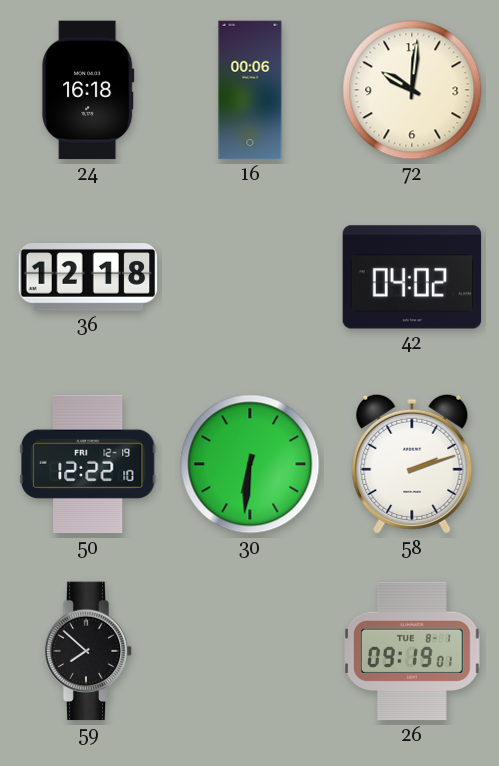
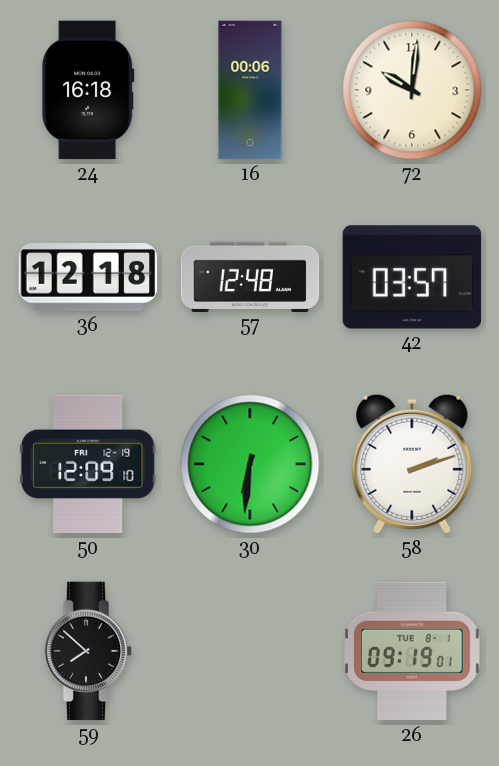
57: none -> 12:48 (250, 276)
42: 04:02 -> 03:57 (412, 277)
50: 12:22 -> 12:09 (88, 464)
